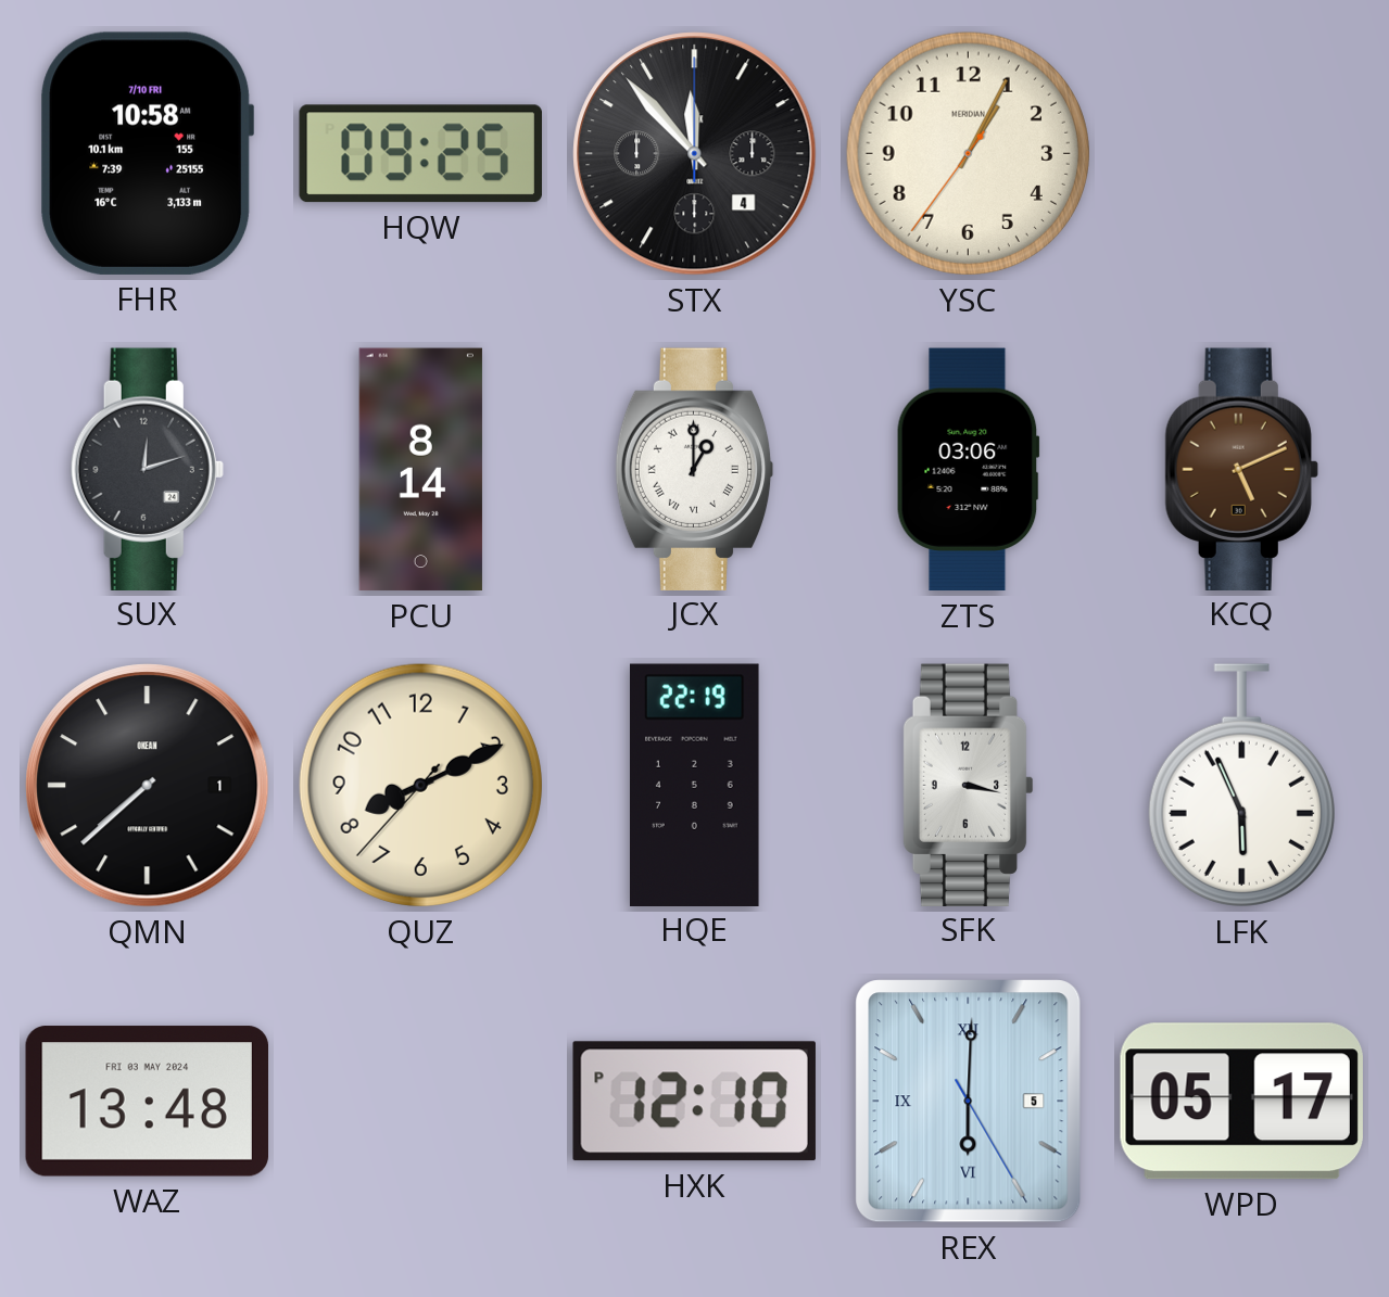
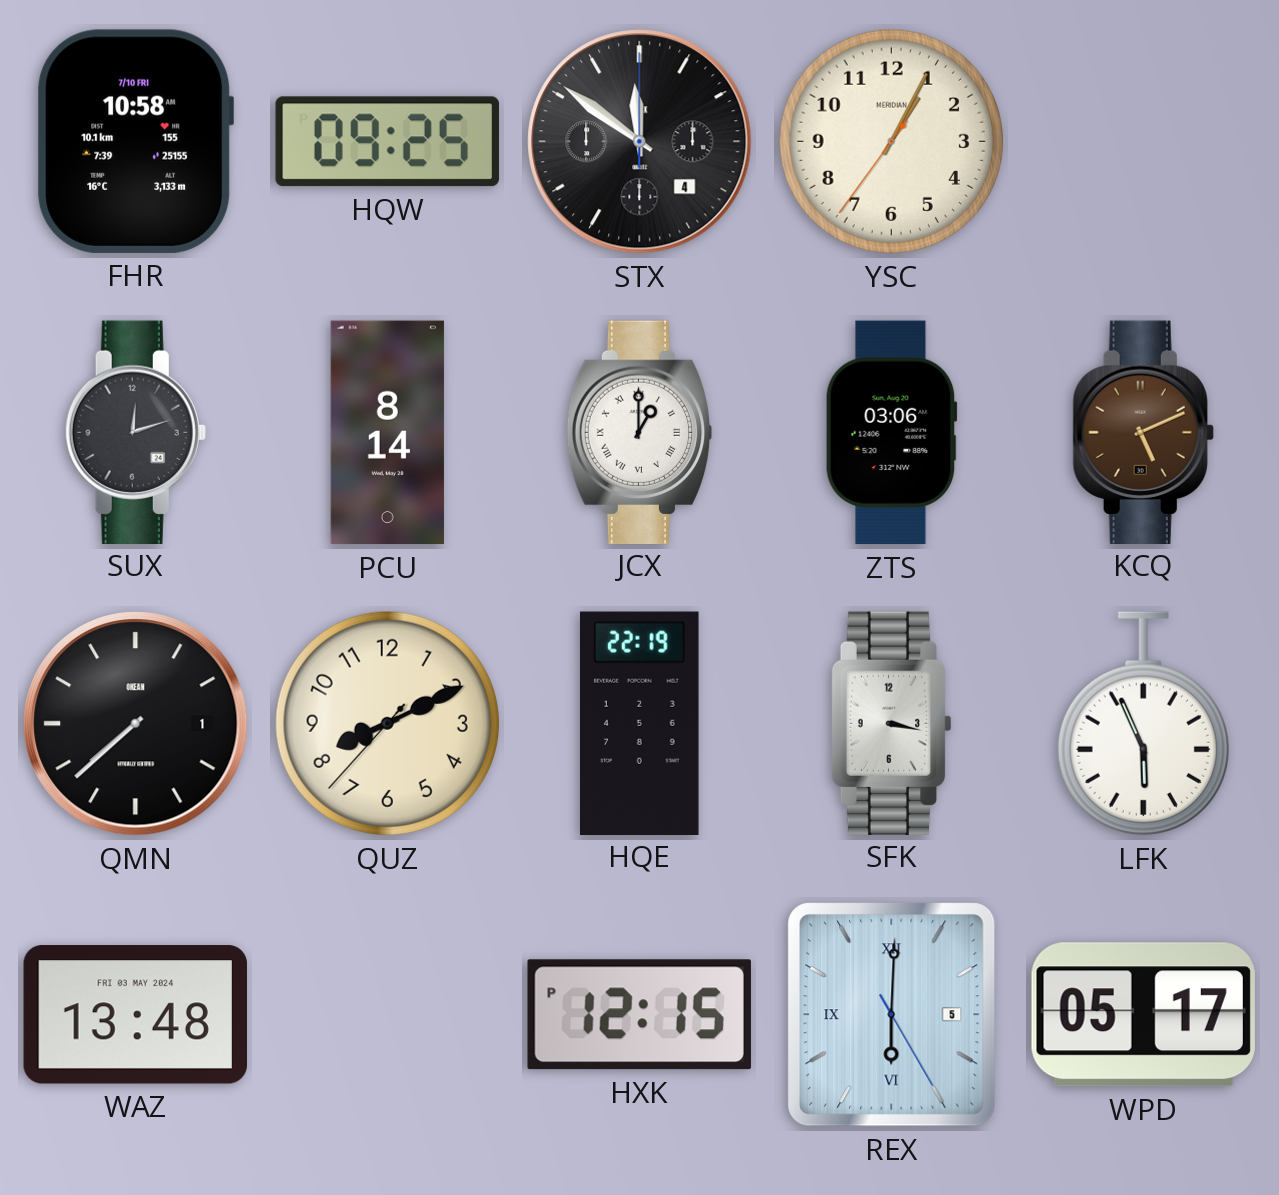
STX: 11:53 -> 11:51 (640, 142)
HXK: 12:10 -> 12:15 (639, 1015)
